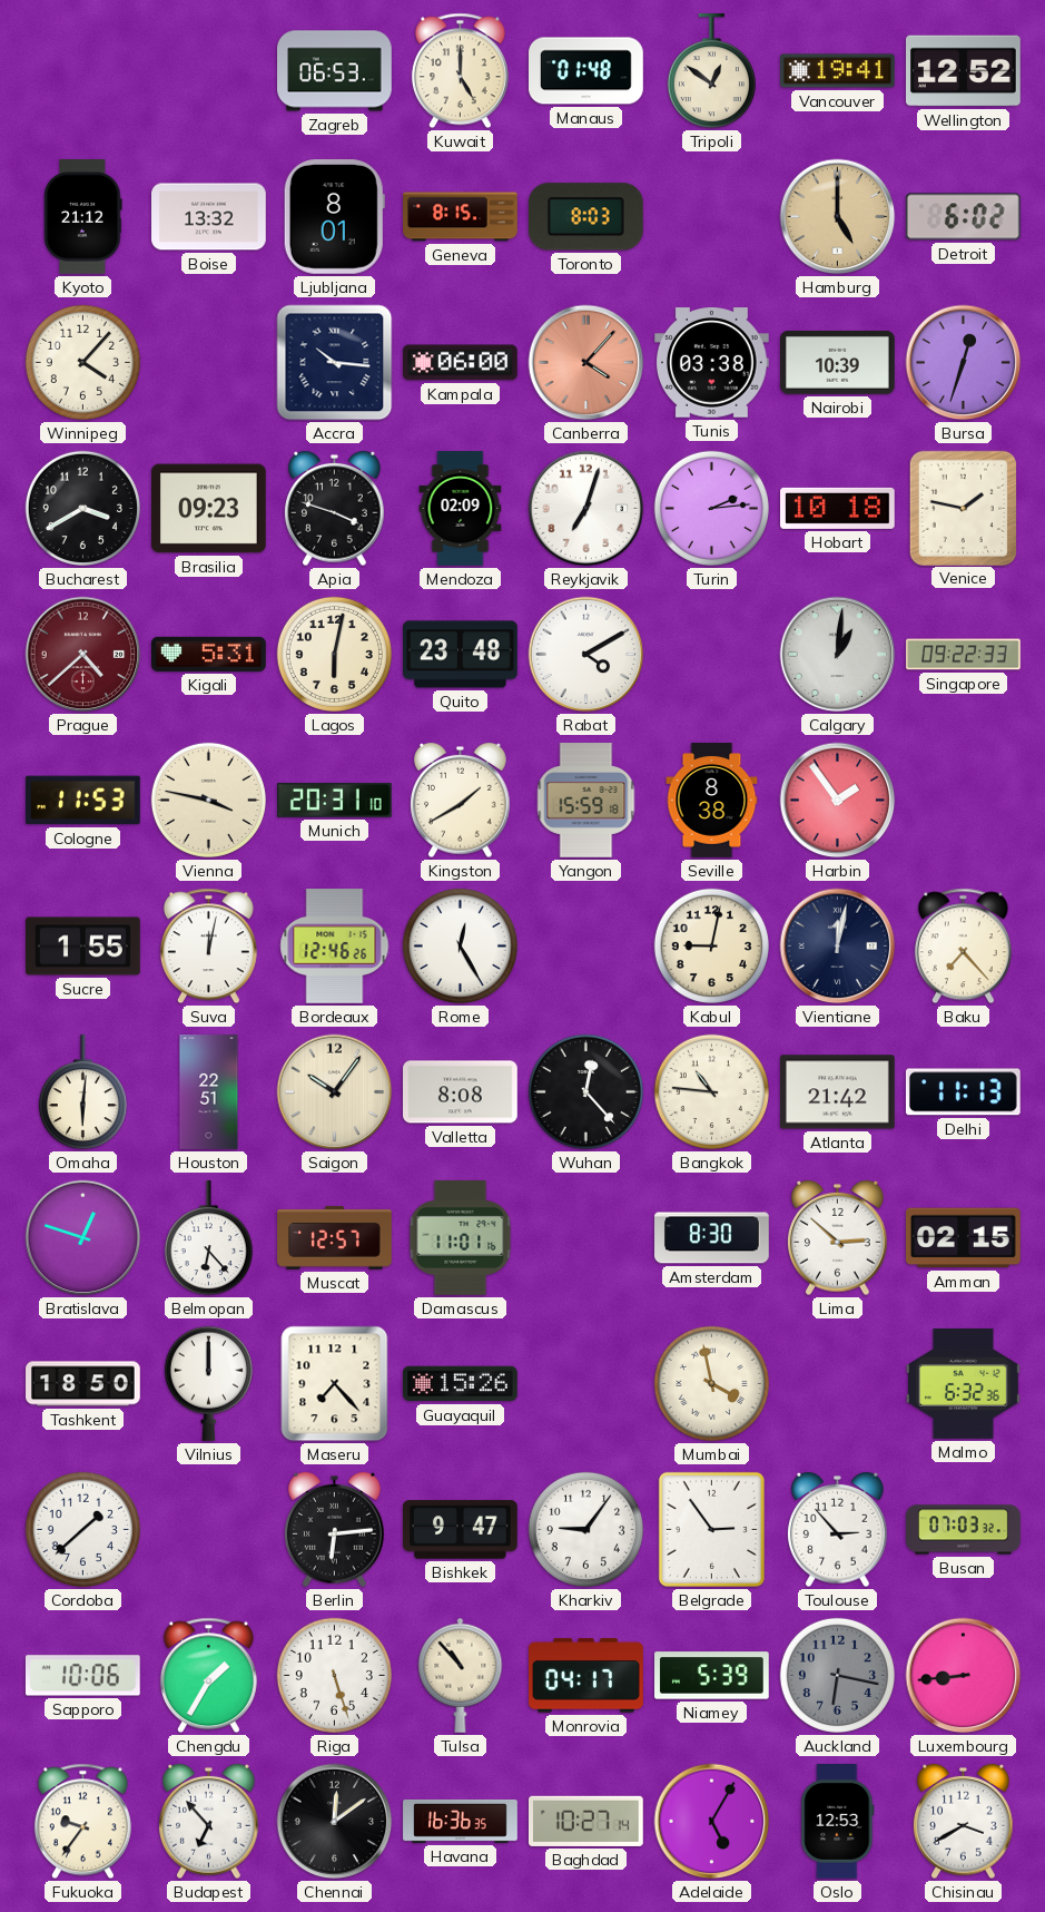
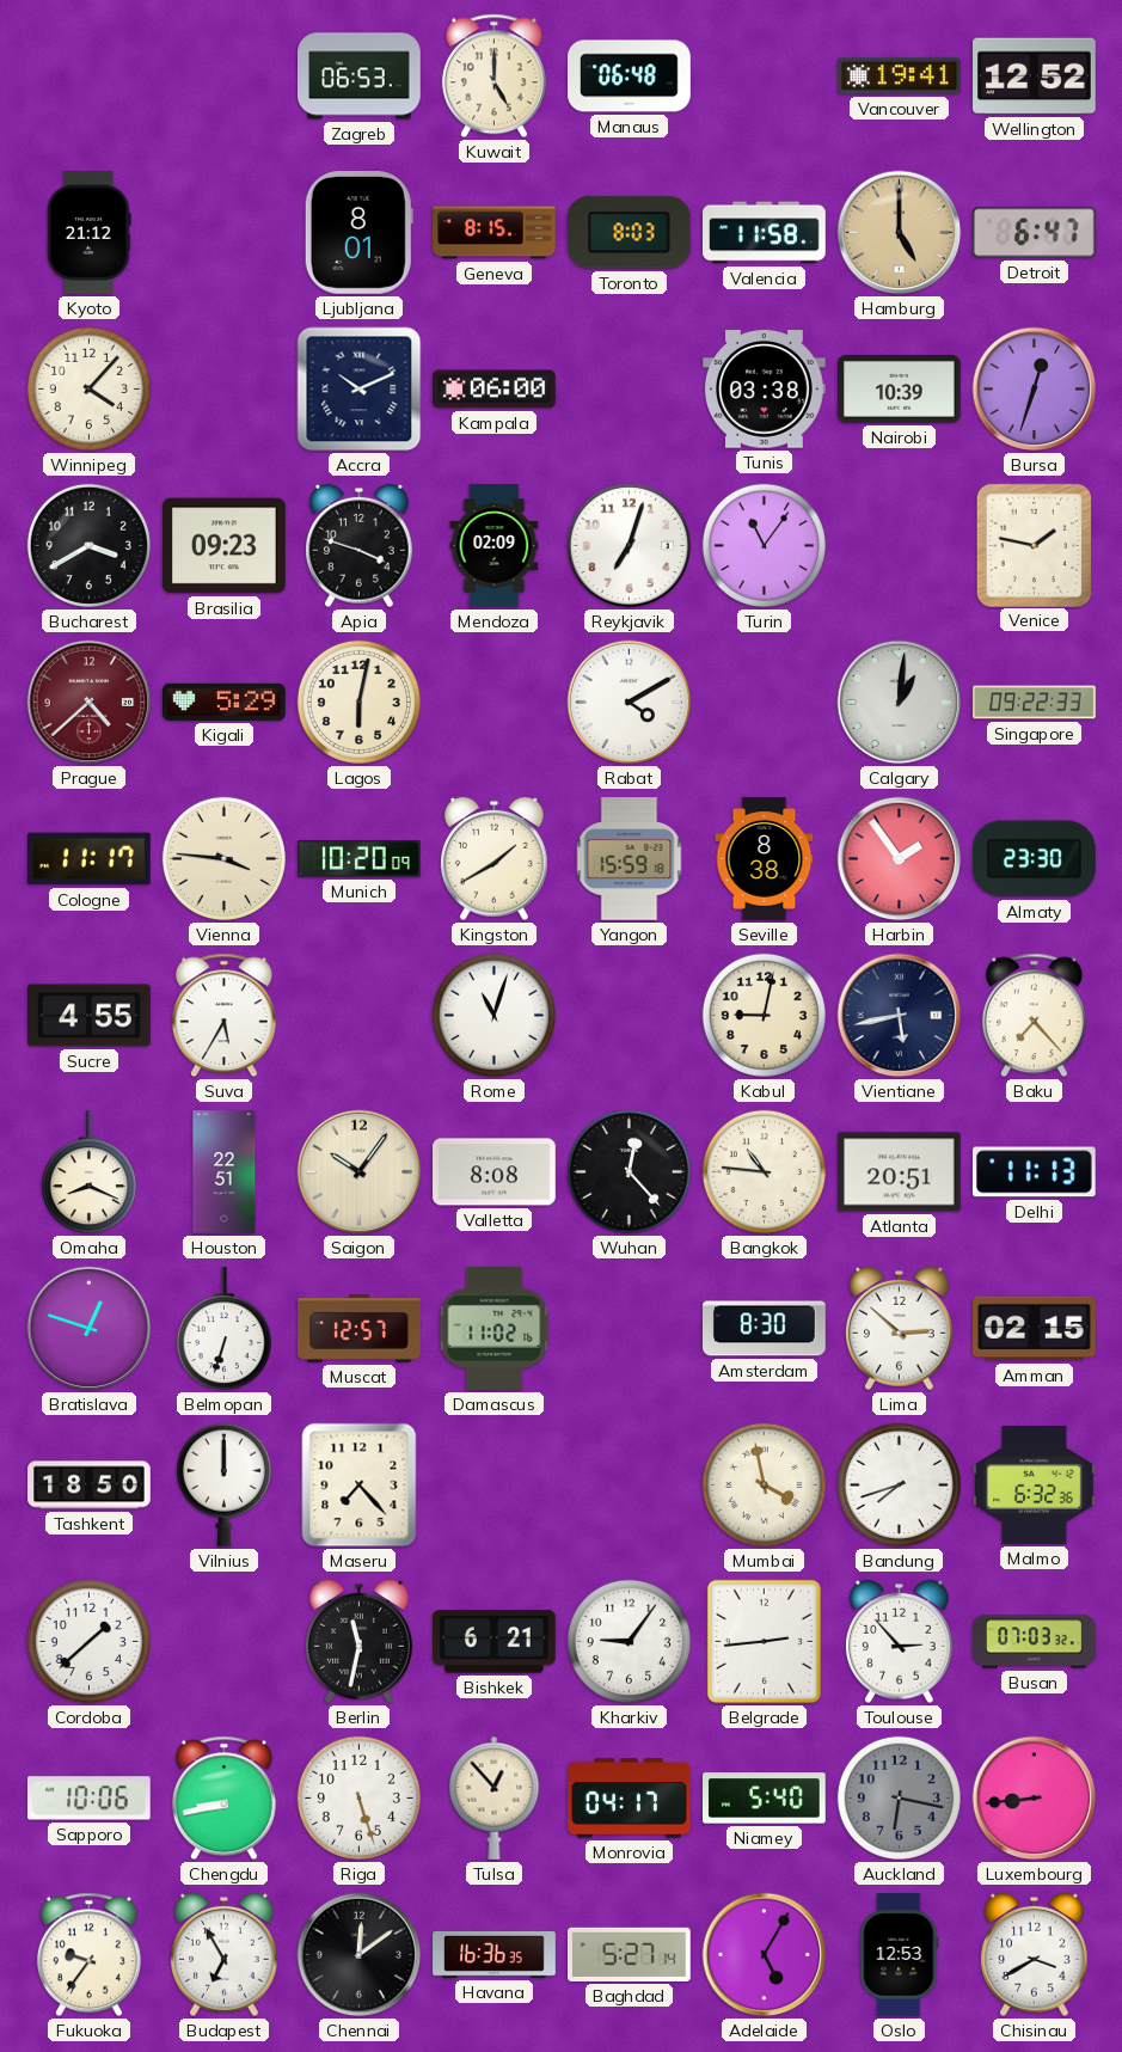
Manaus: 01:48 -> 06:48 (630, 76)
Tripoli: 12:51 -> none (711, 72)
Boise: 13:32 -> none (209, 217)
Valencia: none -> 11:58 (765, 233)
Detroit: 6:02 -> 6:47 (1034, 233)
Accra: 10:16 -> 10:11 (360, 390)
Canberra: 4:07 -> none (586, 363)
Turin: 2:14 -> 11:06 (764, 545)
Hobart: 10:18 -> none (838, 508)
Kigali: 5:31 -> 5:29 (225, 702)
Quito: 23:48 -> none (461, 655)
Cologne: 11:53 -> 11:17 (88, 859)
Vienna: 3:47 -> 3:46 (223, 858)
Munich: 20:31 -> 10:20 (360, 859)
Almaty: none -> 23:30 (1035, 859)
Sucre: 1:55 -> 4:55 (90, 1016)
Suva: 12:02 -> 5:35 (223, 1016)
Bordeaux: 12:46 -> none (335, 947)
Rome: 12:25 -> 11:03 (493, 1015)
Vientiane: 12:02 -> 5:43 (900, 1016)
Omaha: 6:01 -> 8:19 (88, 1174)
Atlanta: 21:42 -> 20:51 (900, 1172)
Belmopan: 6:23 -> 6:33 (223, 1330)
Damascus: 11:01 -> 11:02 (495, 1329)
Guayaquil: 15:26 -> none (461, 1384)
Bandung: none -> 7:42 (899, 1484)
Berlin: 6:14 -> 11:32 (360, 1642)
Bishkek: 9:47 -> 6:21 (495, 1642)
Belgrade: 2:54 -> 2:44 (764, 1641)
Chengdu: 1:35 -> 8:43 (223, 1799)
Tulsa: 10:53 -> 12:53 (495, 1797)
Niamey: 5:39 -> 5:40 (765, 1799)
Budapest: 6:53 -> 6:55 (225, 1955)
Baghdad: 10:27 -> 5:27 (630, 1954)
